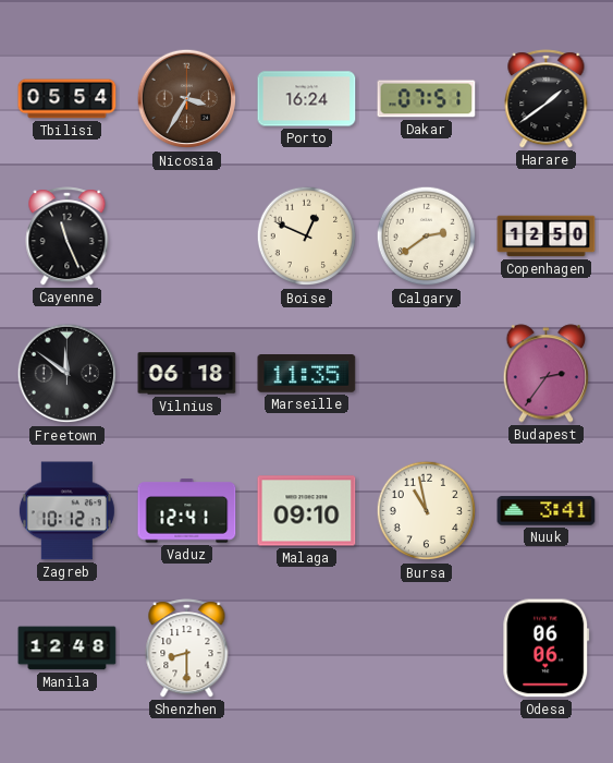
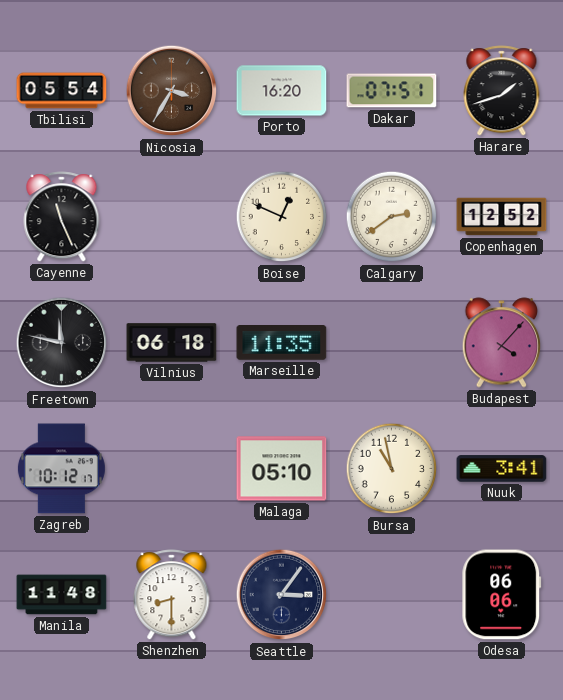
Porto: 16:24 -> 16:20 (282, 91)
Harare: 1:39 -> 1:42 (502, 91)
Copenhagen: 12:50 -> 12:52 (502, 217)
Freetown: 11:51 -> 11:47 (62, 343)
Budapest: 2:36 -> 4:07 (502, 343)
Vaduz: 12:41 -> none (187, 511)
Malaga: 09:10 -> 05:10 (282, 469)
Manila: 12:48 -> 11:48 (62, 595)
Seattle: none -> 3:06 (282, 595)
